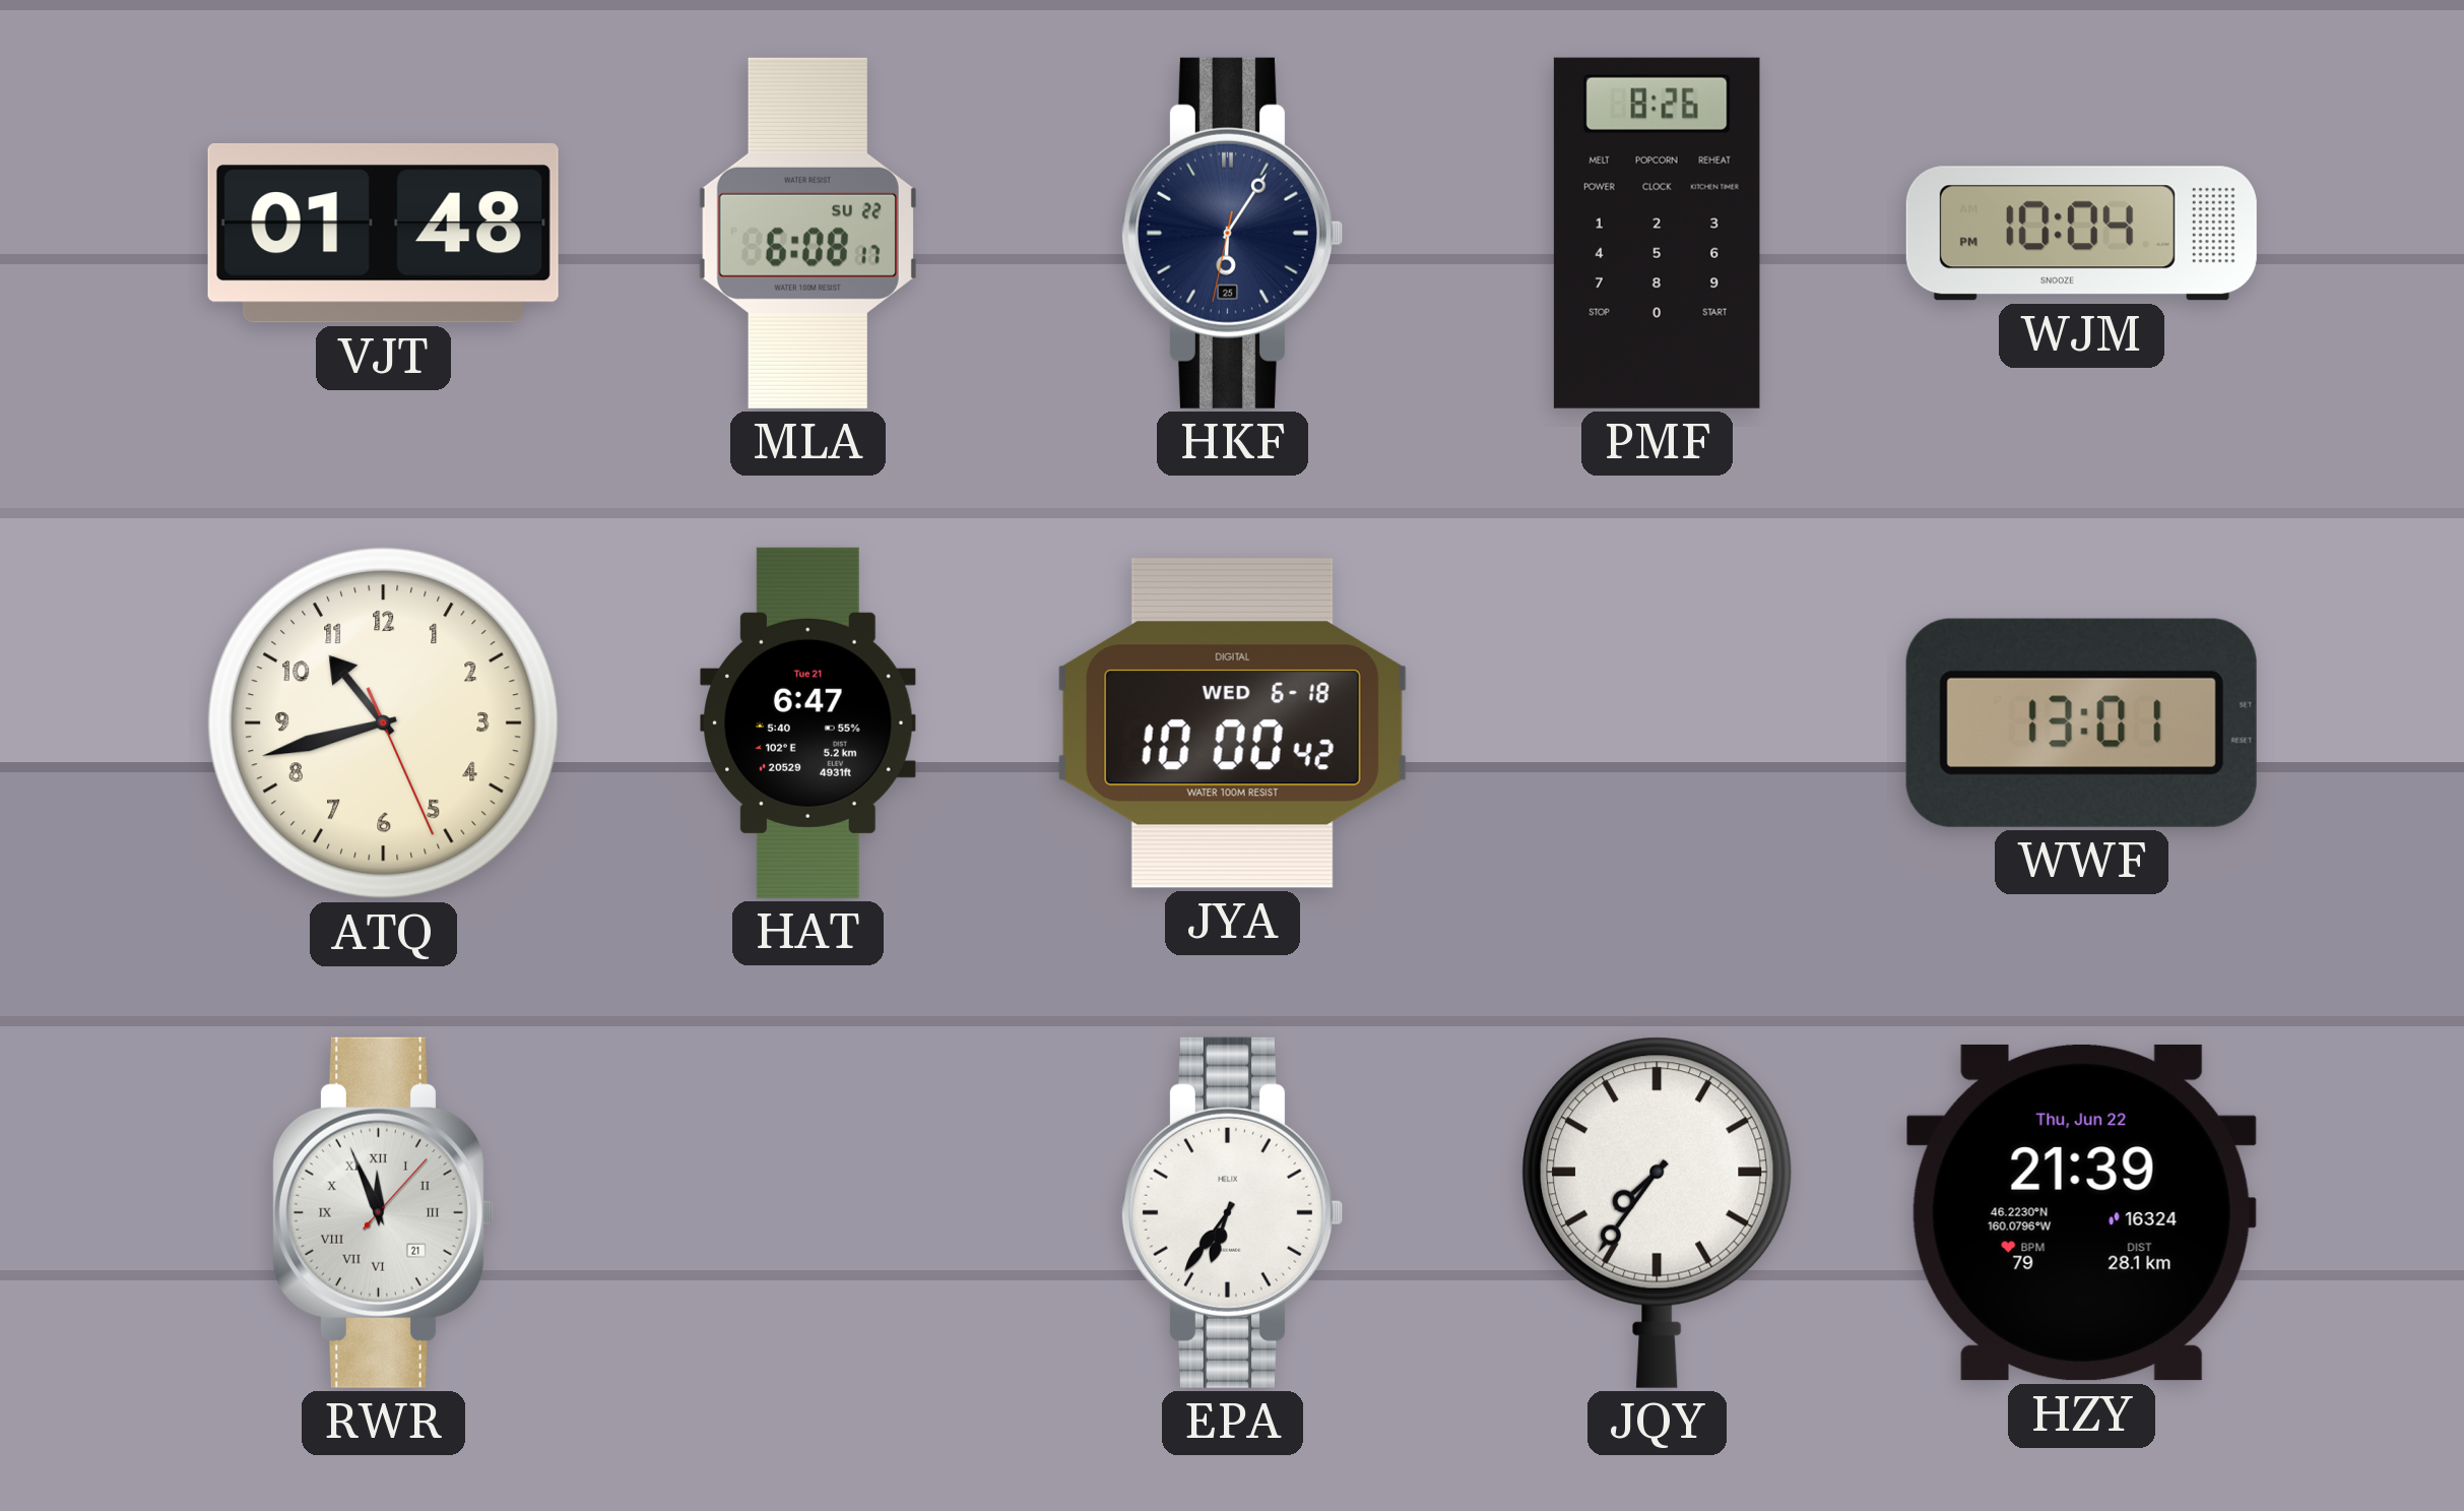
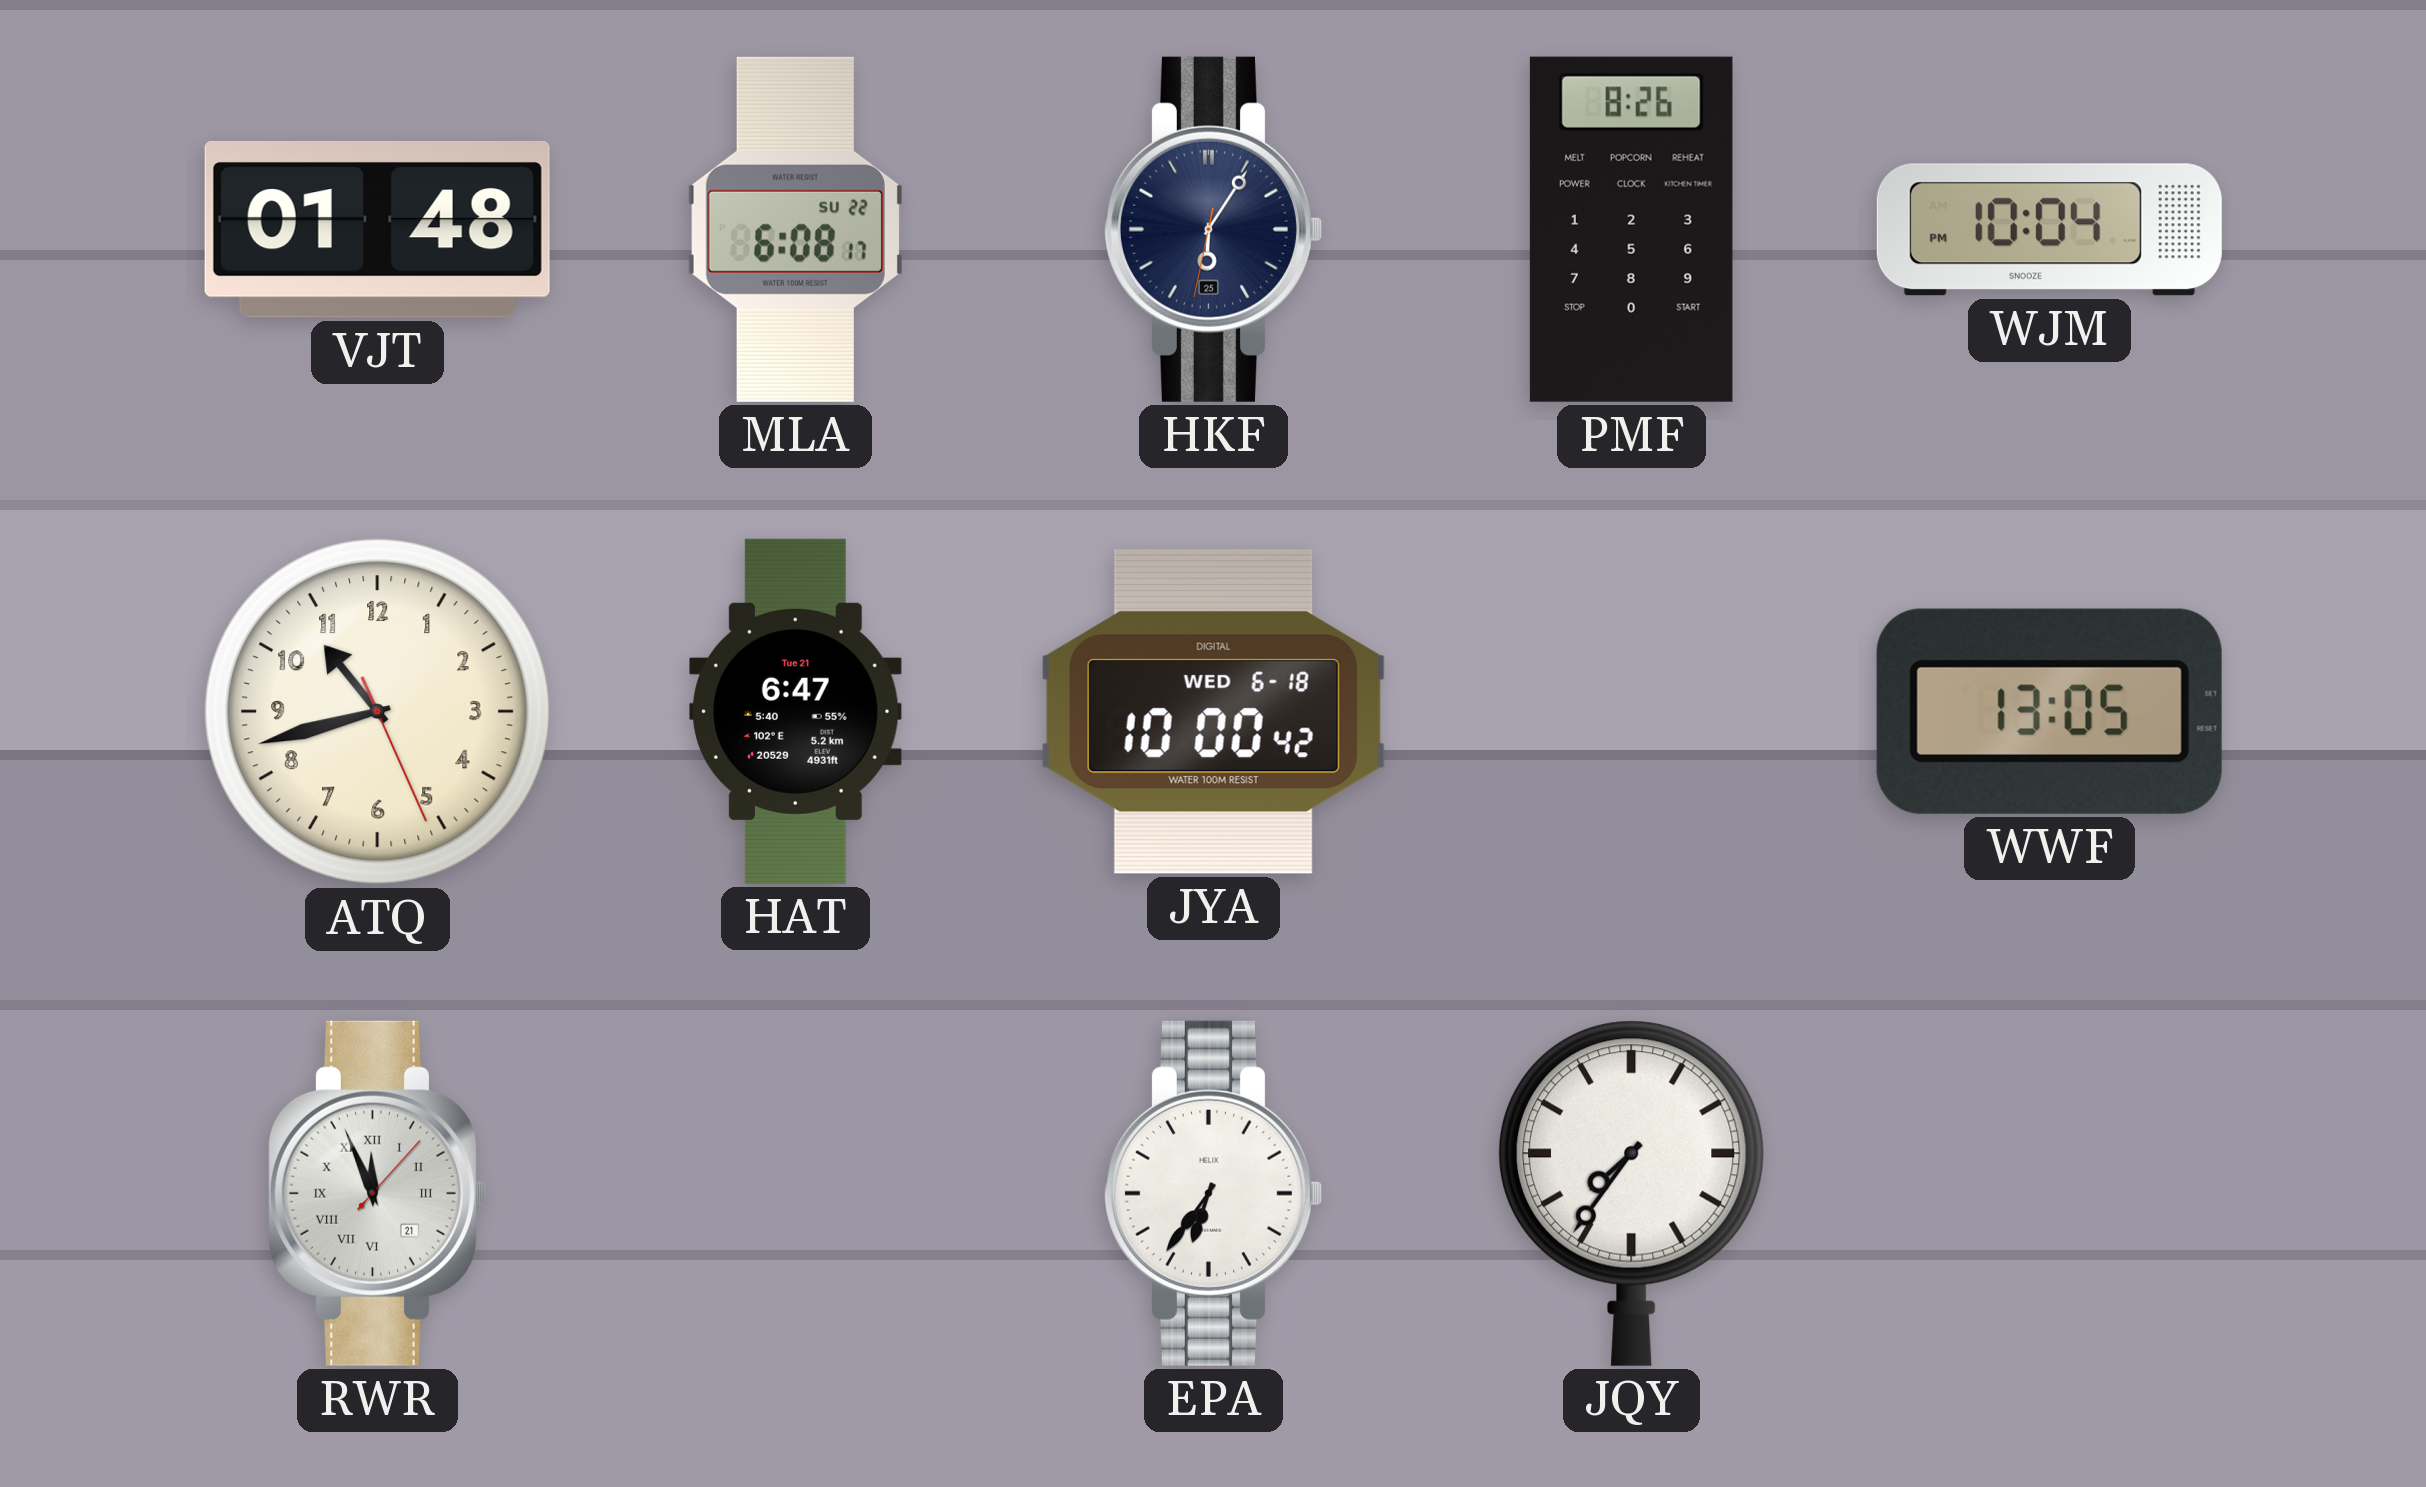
WWF: 13:01 -> 13:05 (2049, 711)
HZY: 21:39 -> none (2081, 1212)
